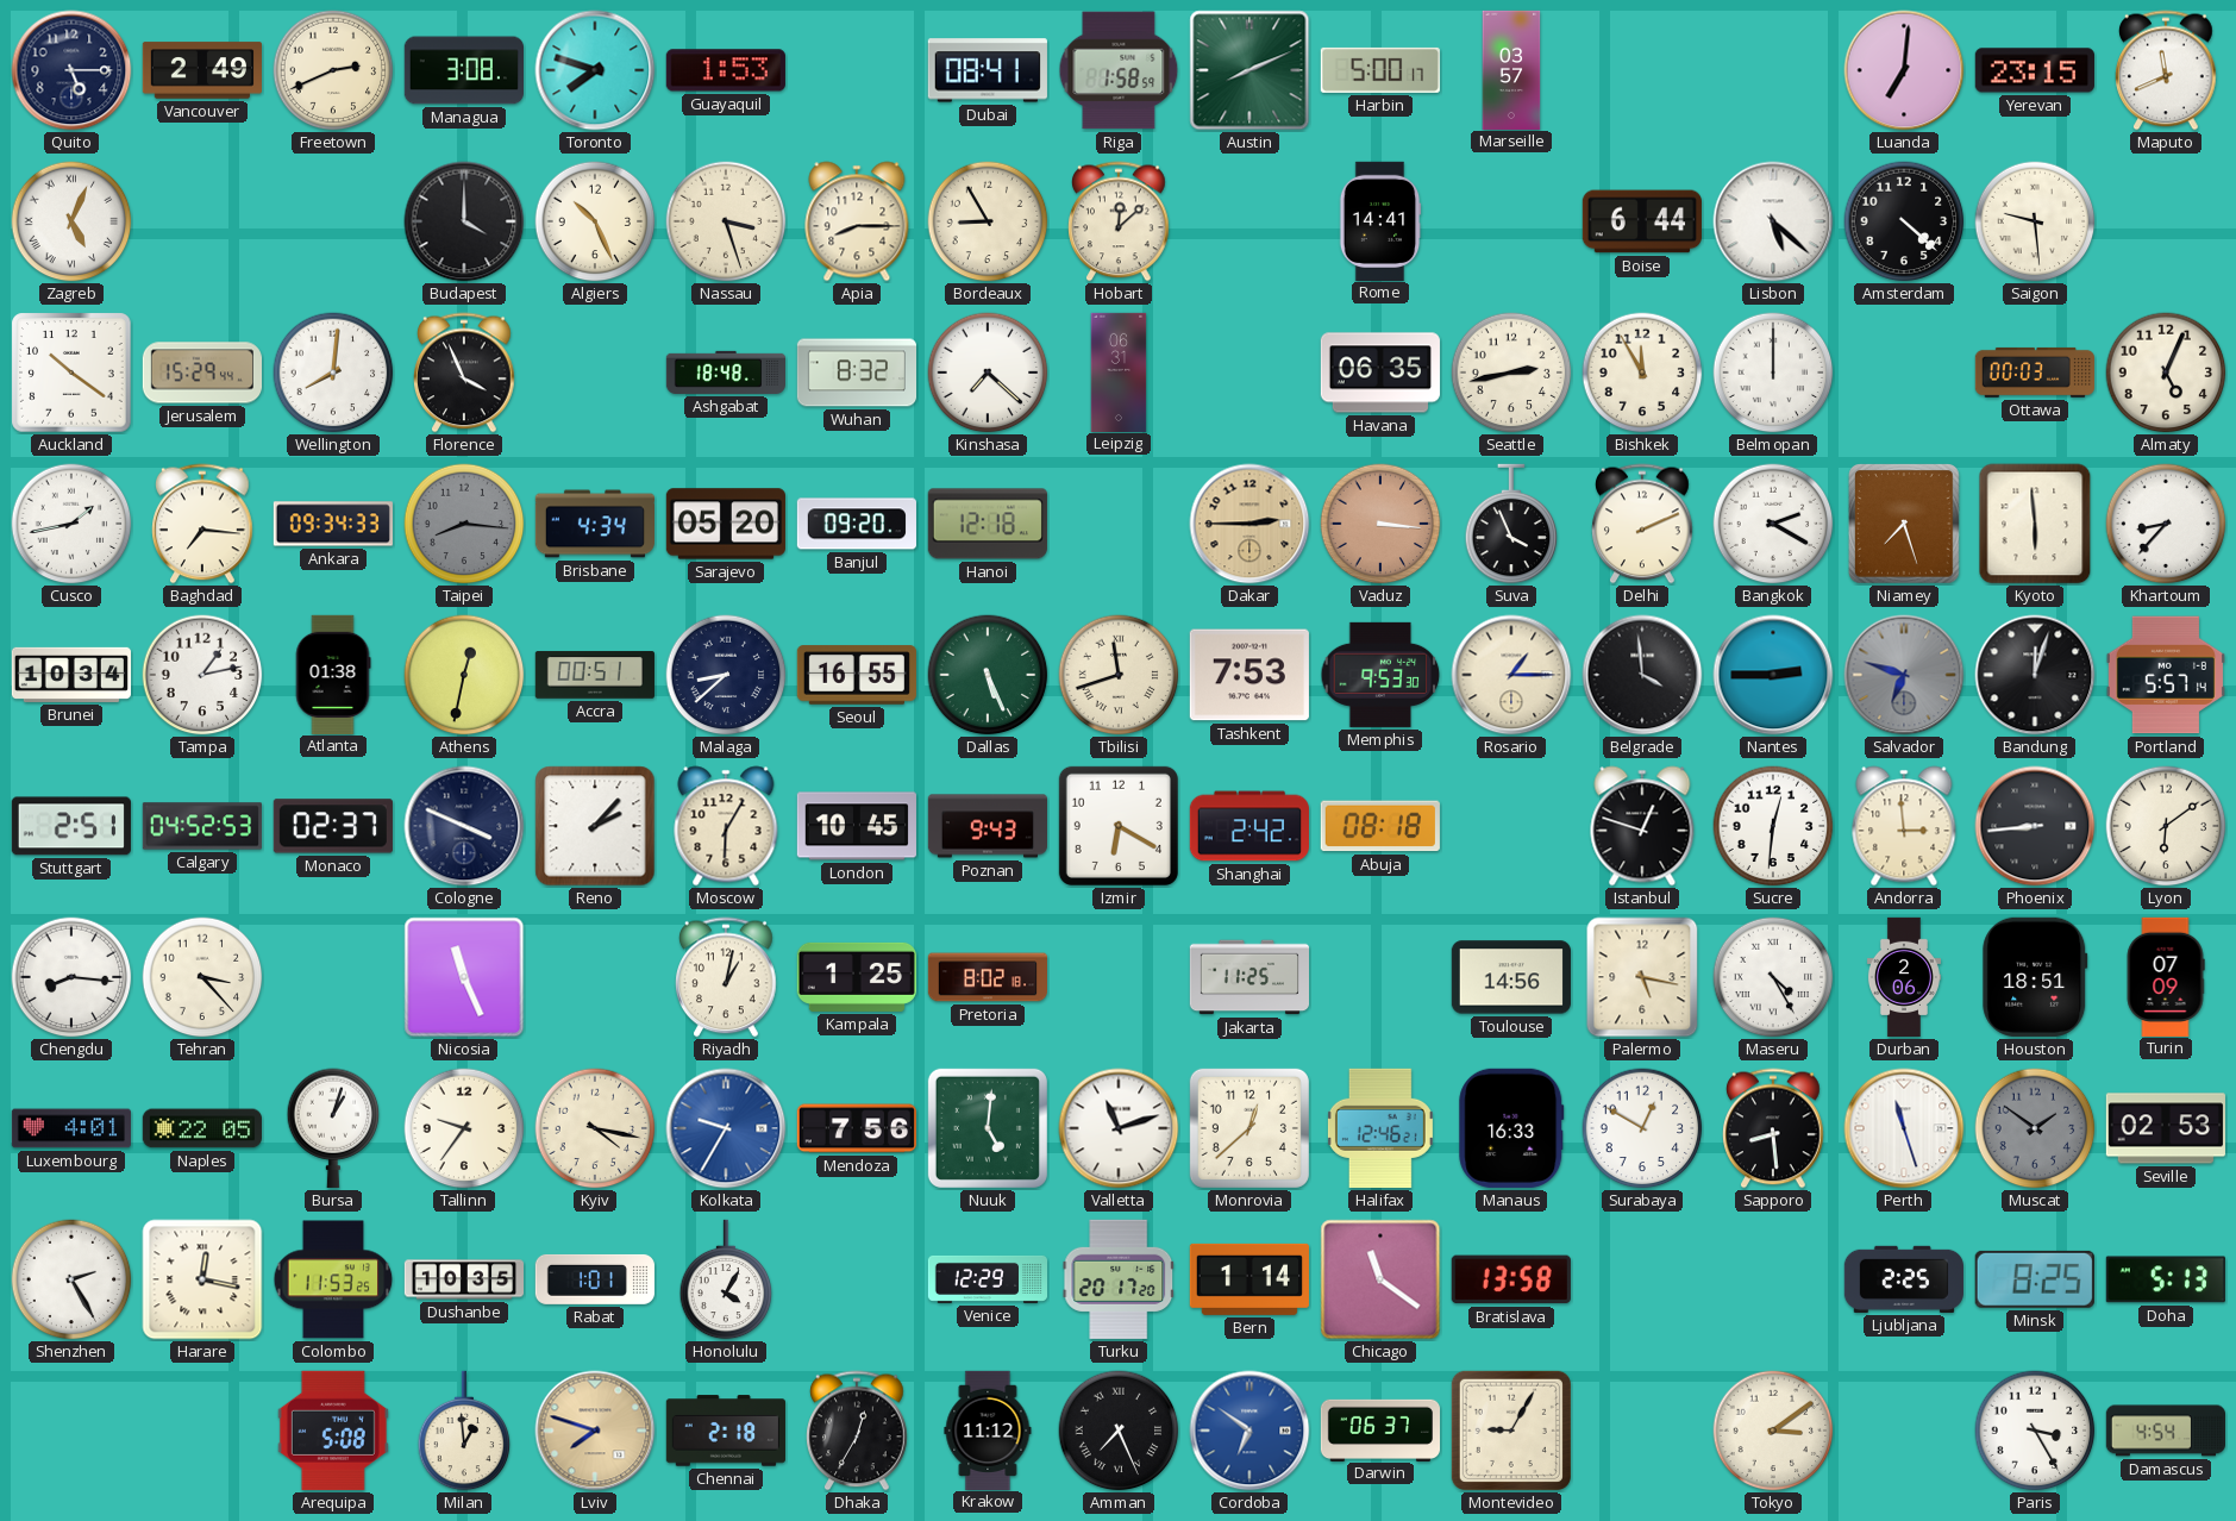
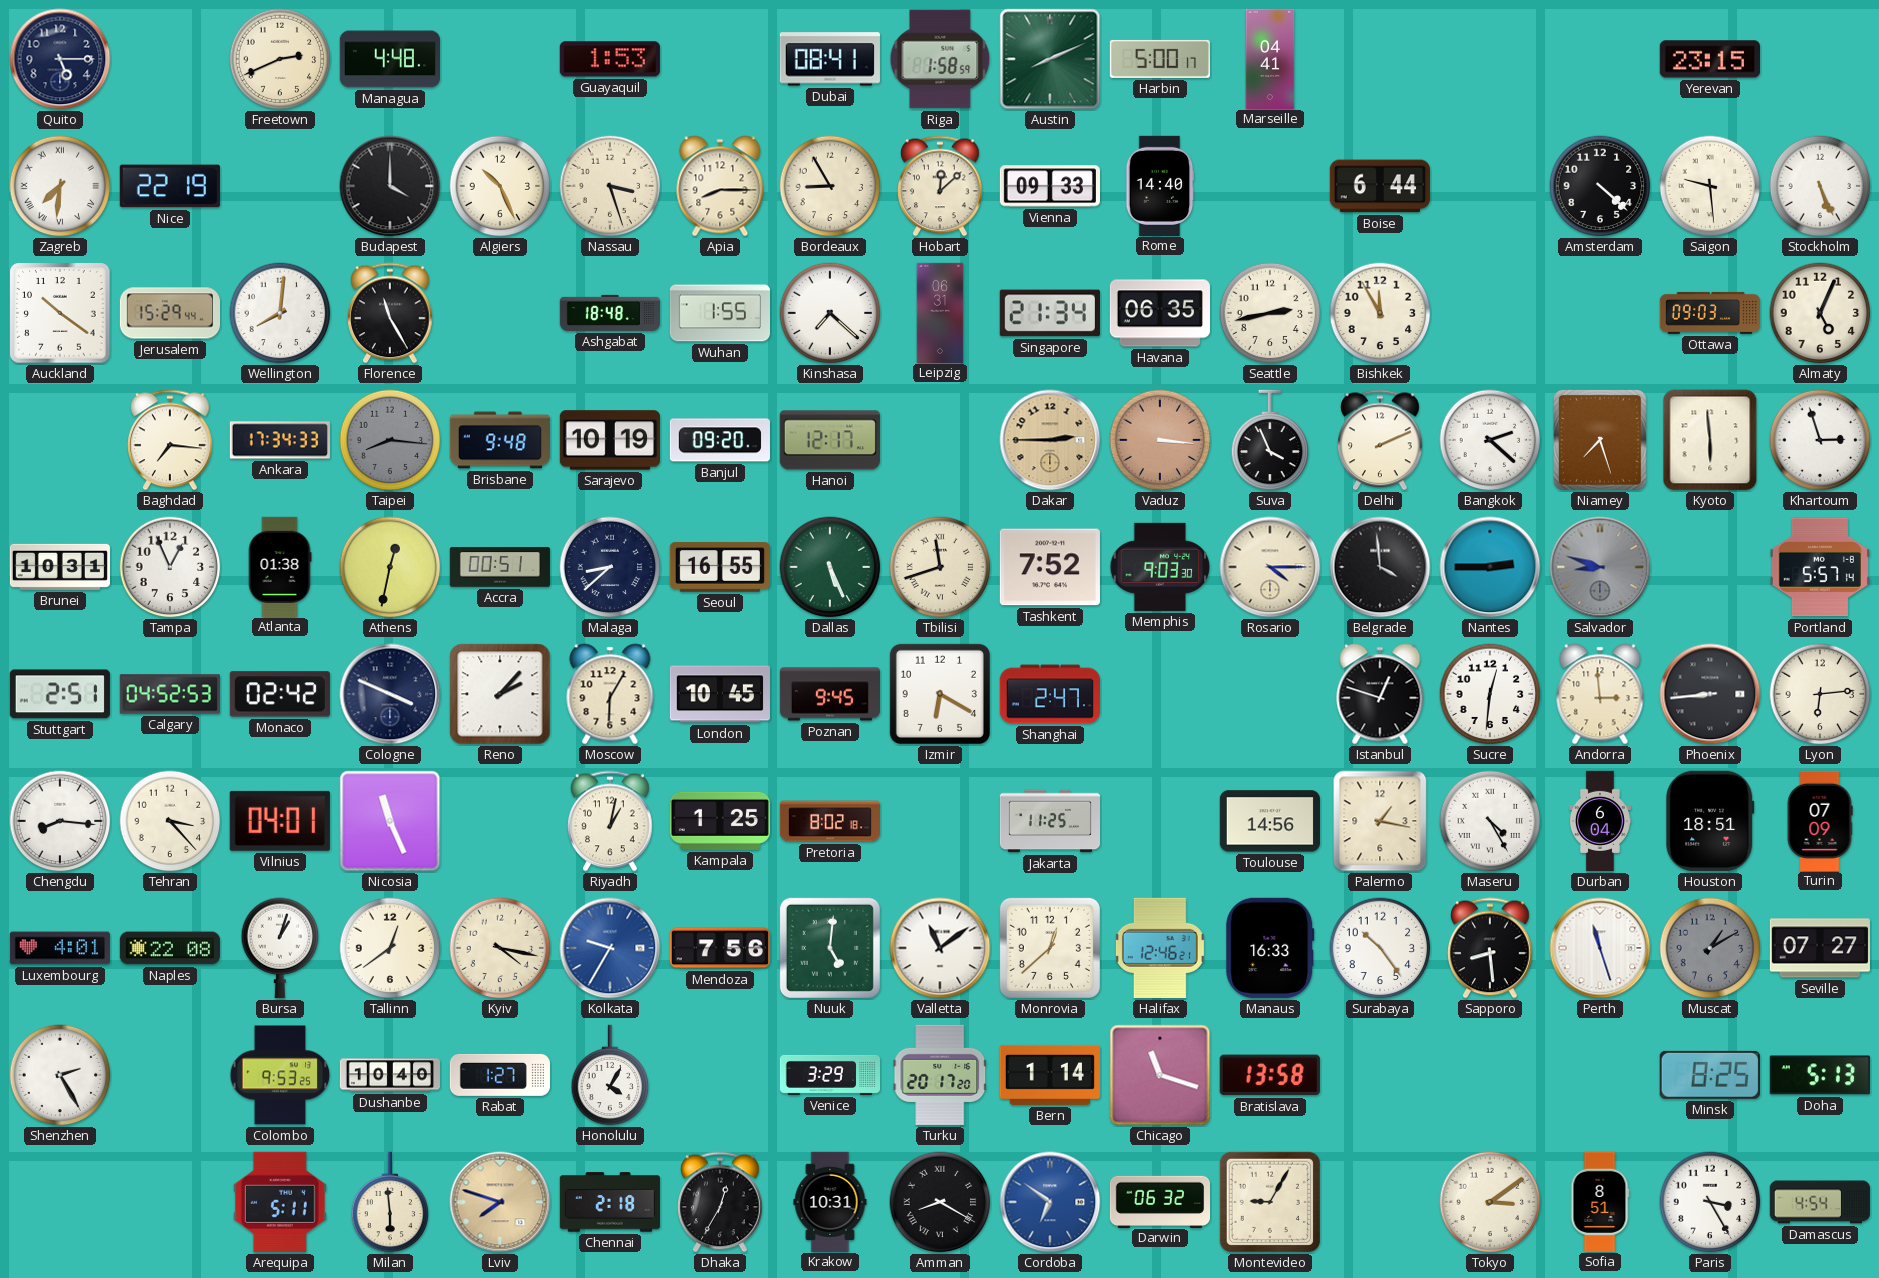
Vancouver: 2:49 -> none (201, 70)
Managua: 3:08 -> 4:48 (389, 59)
Toronto: 7:48 -> none (595, 70)
Marseille: 03:57 -> 04:41 (1270, 58)
Luanda: 7:01 -> none (1904, 70)
Maputo: 11:41 -> none (2166, 70)
Zagreb: 5:04 -> 7:31 (60, 186)
Nice: none -> 22:19 (170, 186)
Vienna: none -> 09:33 (1050, 186)
Rome: 14:41 -> 14:40 (1160, 185)
Lisbon: 5:22 -> none (1773, 221)
Stockholm: none -> 5:26 (1820, 186)
Florence: 3:56 -> 11:25 (390, 313)
Wuhan: 8:32 -> 1:55 (719, 313)
Singapore: none -> 21:34 (1050, 313)
Belmopan: 12:00 -> none (1773, 373)
Ottawa: 00:03 -> 09:03 (1710, 313)
Cusco: 1:43 -> none (71, 524)
Ankara: 09:34 -> 17:34 (280, 440)
Brisbane: 4:34 -> 9:48 (499, 440)
Sarajevo: 05:20 -> 10:19 (610, 440)
Hanoi: 12:18 -> 12:17 (830, 440)
Bangkok: 2:20 -> 2:22 (1490, 440)
Khartoum: 8:37 -> 2:57 (1820, 440)
Brunei: 10:34 -> 10:31 (60, 567)
Tampa: 1:13 -> 12:56 (170, 567)
Tashkent: 7:53 -> 7:52 (1050, 567)
Memphis: 9:53 -> 9:03 (1160, 567)
Rosario: 1:15 -> 4:15 (1270, 567)
Salvador: 6:48 -> 8:48 (1600, 567)
Bandung: 12:03 -> none (2035, 675)
Monaco: 02:37 -> 02:42 (280, 694)
Poznan: 9:43 -> 9:45 (829, 694)
Shanghai: 2:42 -> 2:47 (1050, 694)
Abuja: 08:18 -> none (1380, 826)
Lyon: 6:09 -> 6:14 (1820, 694)
Vilnius: none -> 04:01 (280, 821)
Palermo: 5:17 -> 1:17 (1380, 821)
Durban: 2:06 -> 6:04 (1600, 821)
Naples: 22:05 -> 22:08 (169, 948)
Tallinn: 9:36 -> 12:39 (390, 948)
Valletta: 11:12 -> 11:09 (940, 948)
Surabaya: 12:50 -> 10:24 (1380, 948)
Muscat: 1:51 -> 1:10 (1710, 948)
Seville: 02:53 -> 07:27 (1820, 948)
Harare: 12:17 -> none (202, 1279)
Colombo: 11:53 -> 9:53 (280, 1075)
Dushanbe: 10:35 -> 10:40 (389, 1075)
Rabat: 1:01 -> 1:27 (500, 1075)
Venice: 12:29 -> 3:29 (829, 1075)
Chicago: 11:21 -> 11:18 (1160, 1075)
Ljubljana: 2:25 -> none (1904, 1279)
Arequipa: 5:08 -> 5:11 (280, 1202)
Milan: 12:59 -> 5:59 (390, 1202)
Krakow: 11:12 -> 10:31 (830, 1201)
Amman: 7:26 -> 8:20 (940, 1202)
Darwin: 06:37 -> 06:32 (1159, 1201)
Sofia: none -> 8:51 (1600, 1201)
